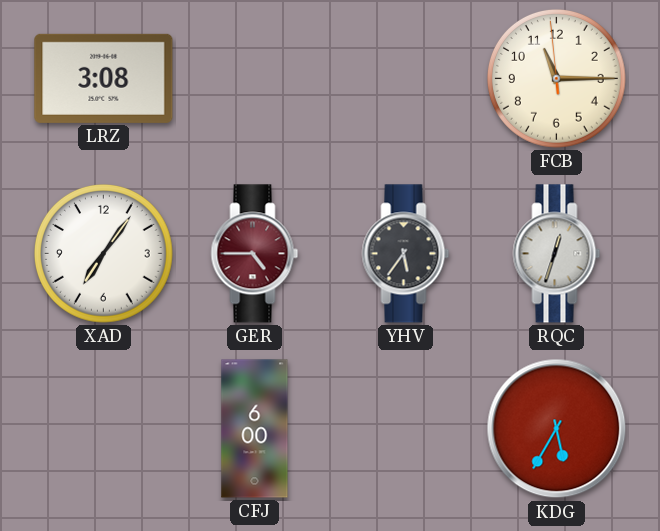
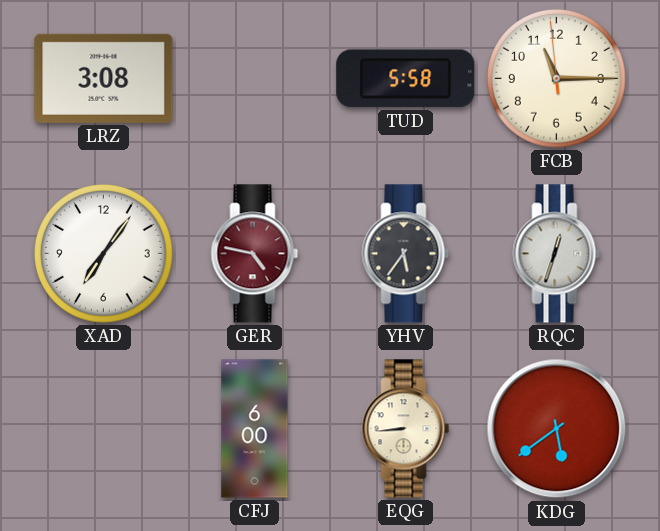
TUD: none -> 5:58 (406, 79)
GER: 4:45 -> 4:47 (255, 254)
EQG: none -> 8:44 (406, 429)
KDG: 5:35 -> 5:39 (557, 429)
